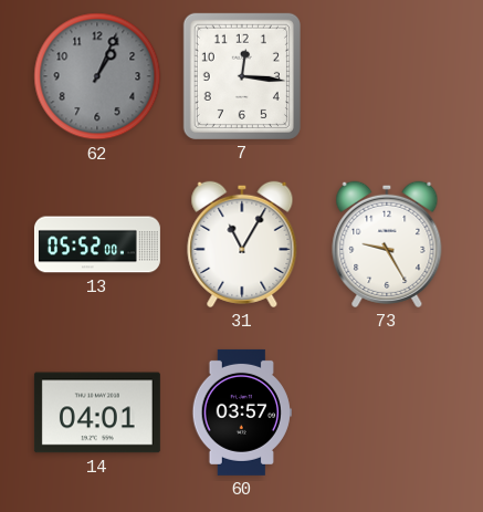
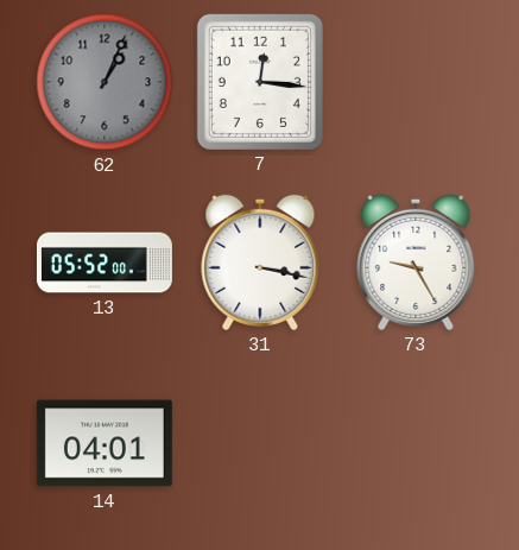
31: 11:05 -> 3:17 (260, 263)
60: 03:57 -> none (242, 412)
